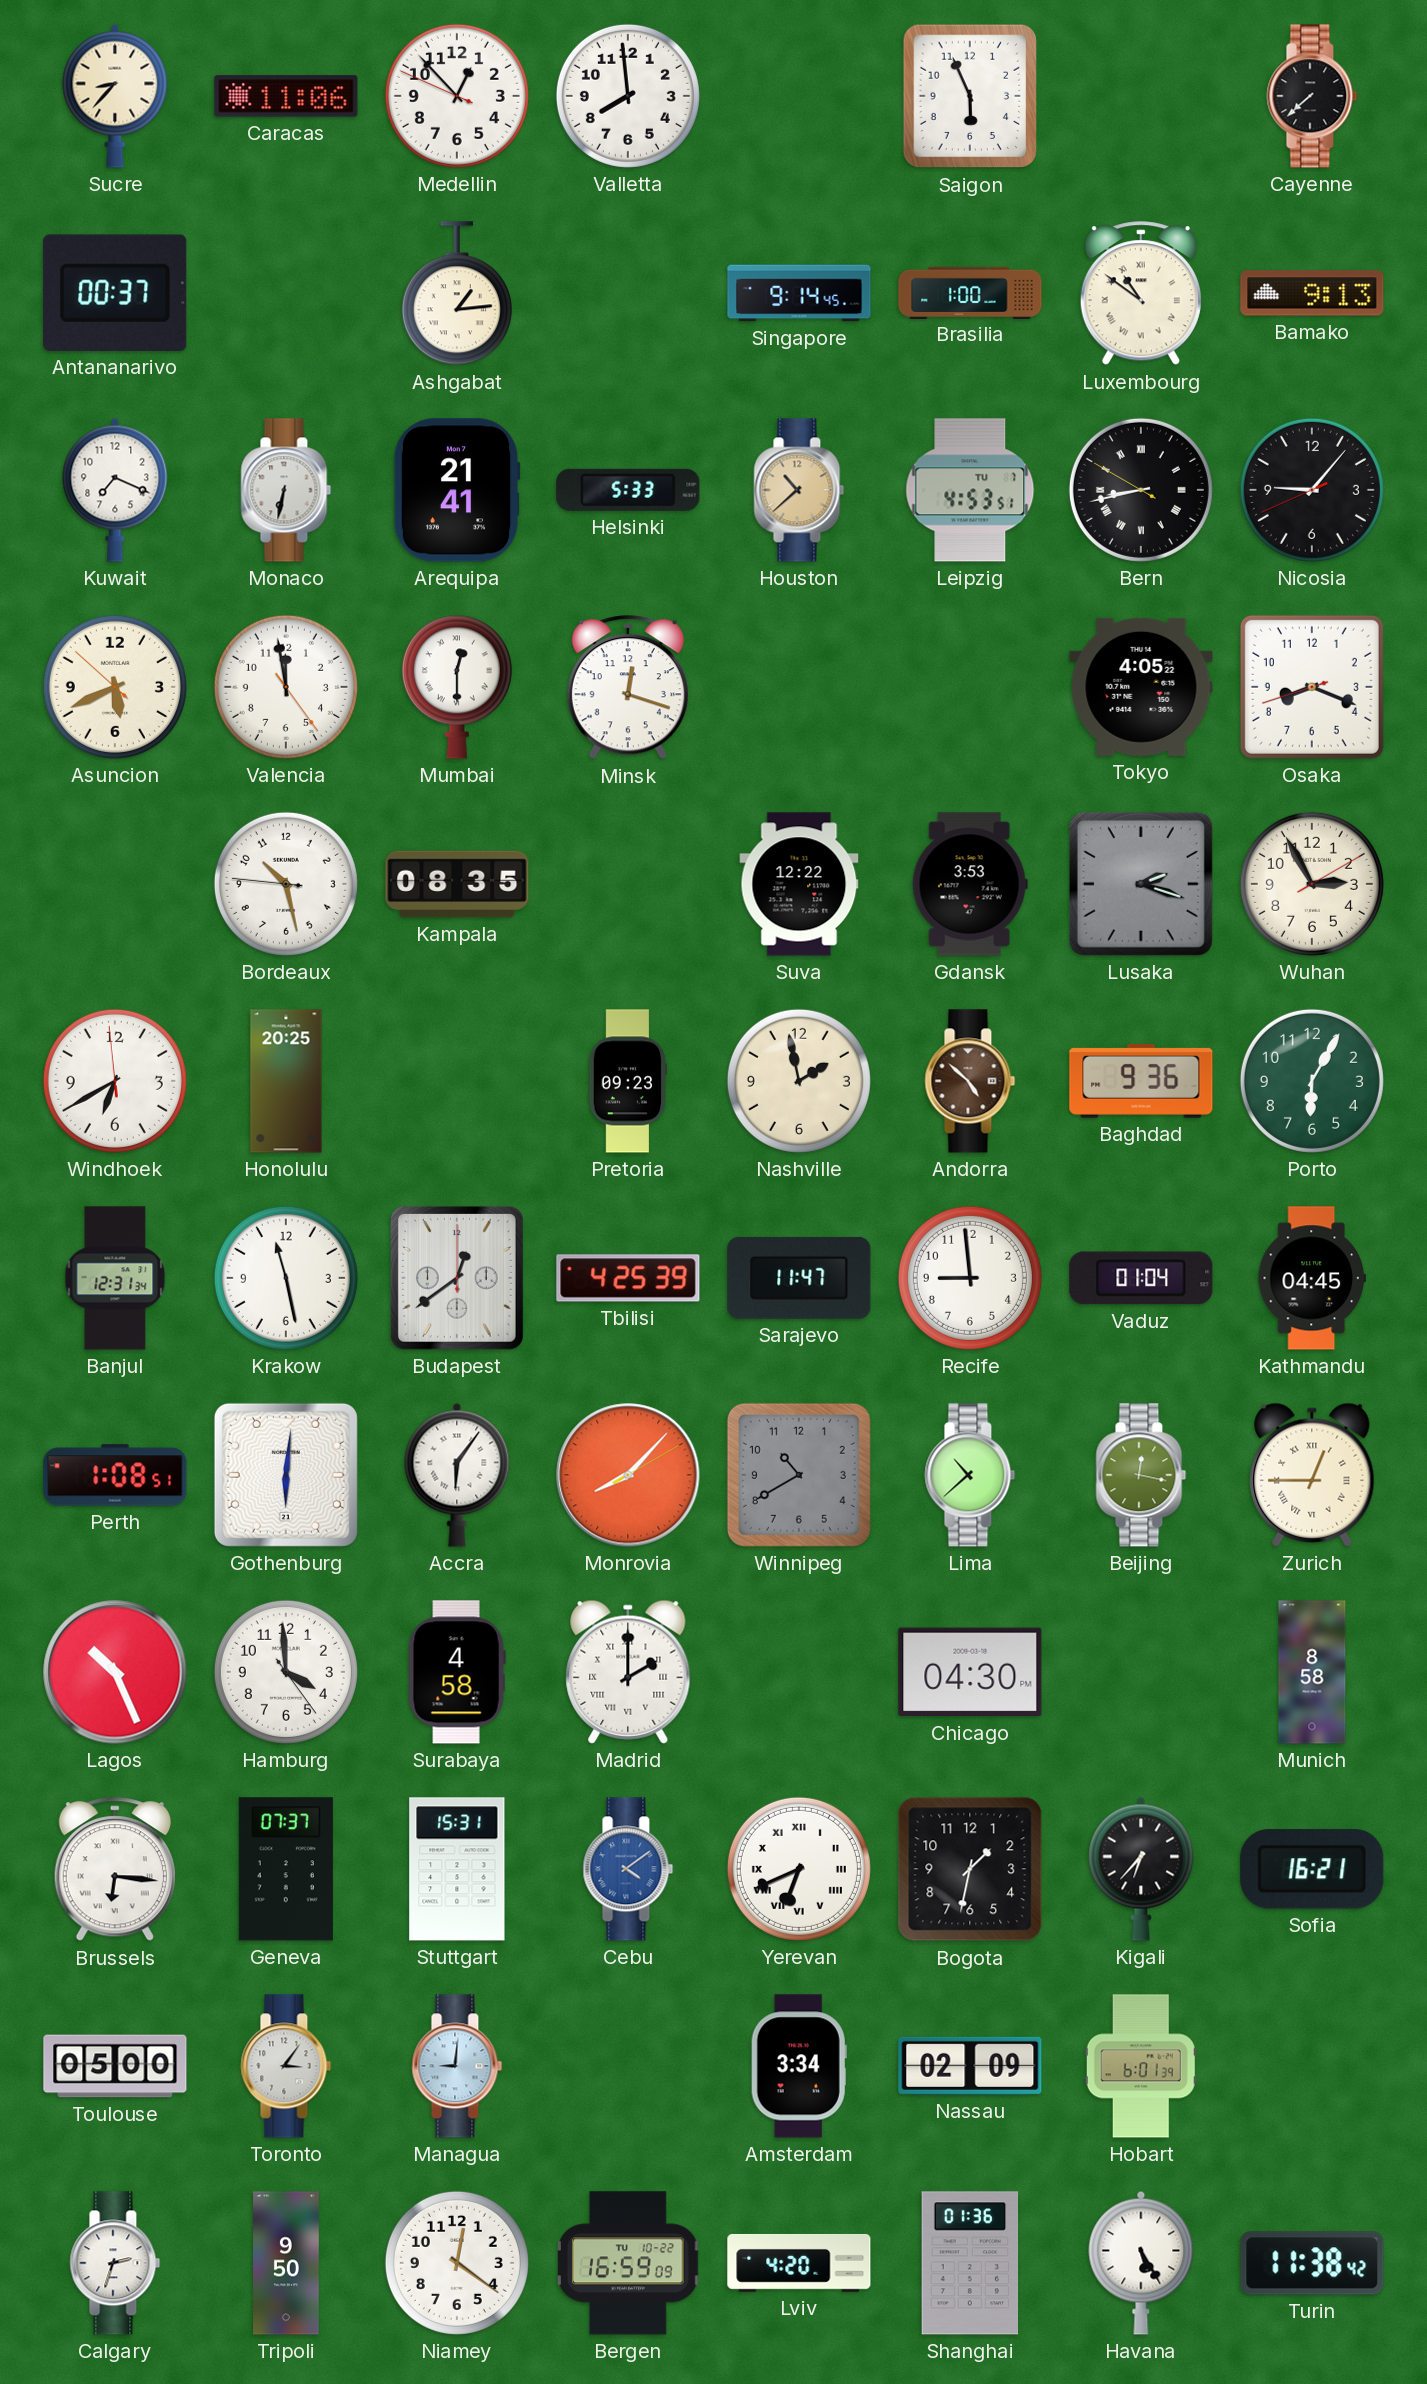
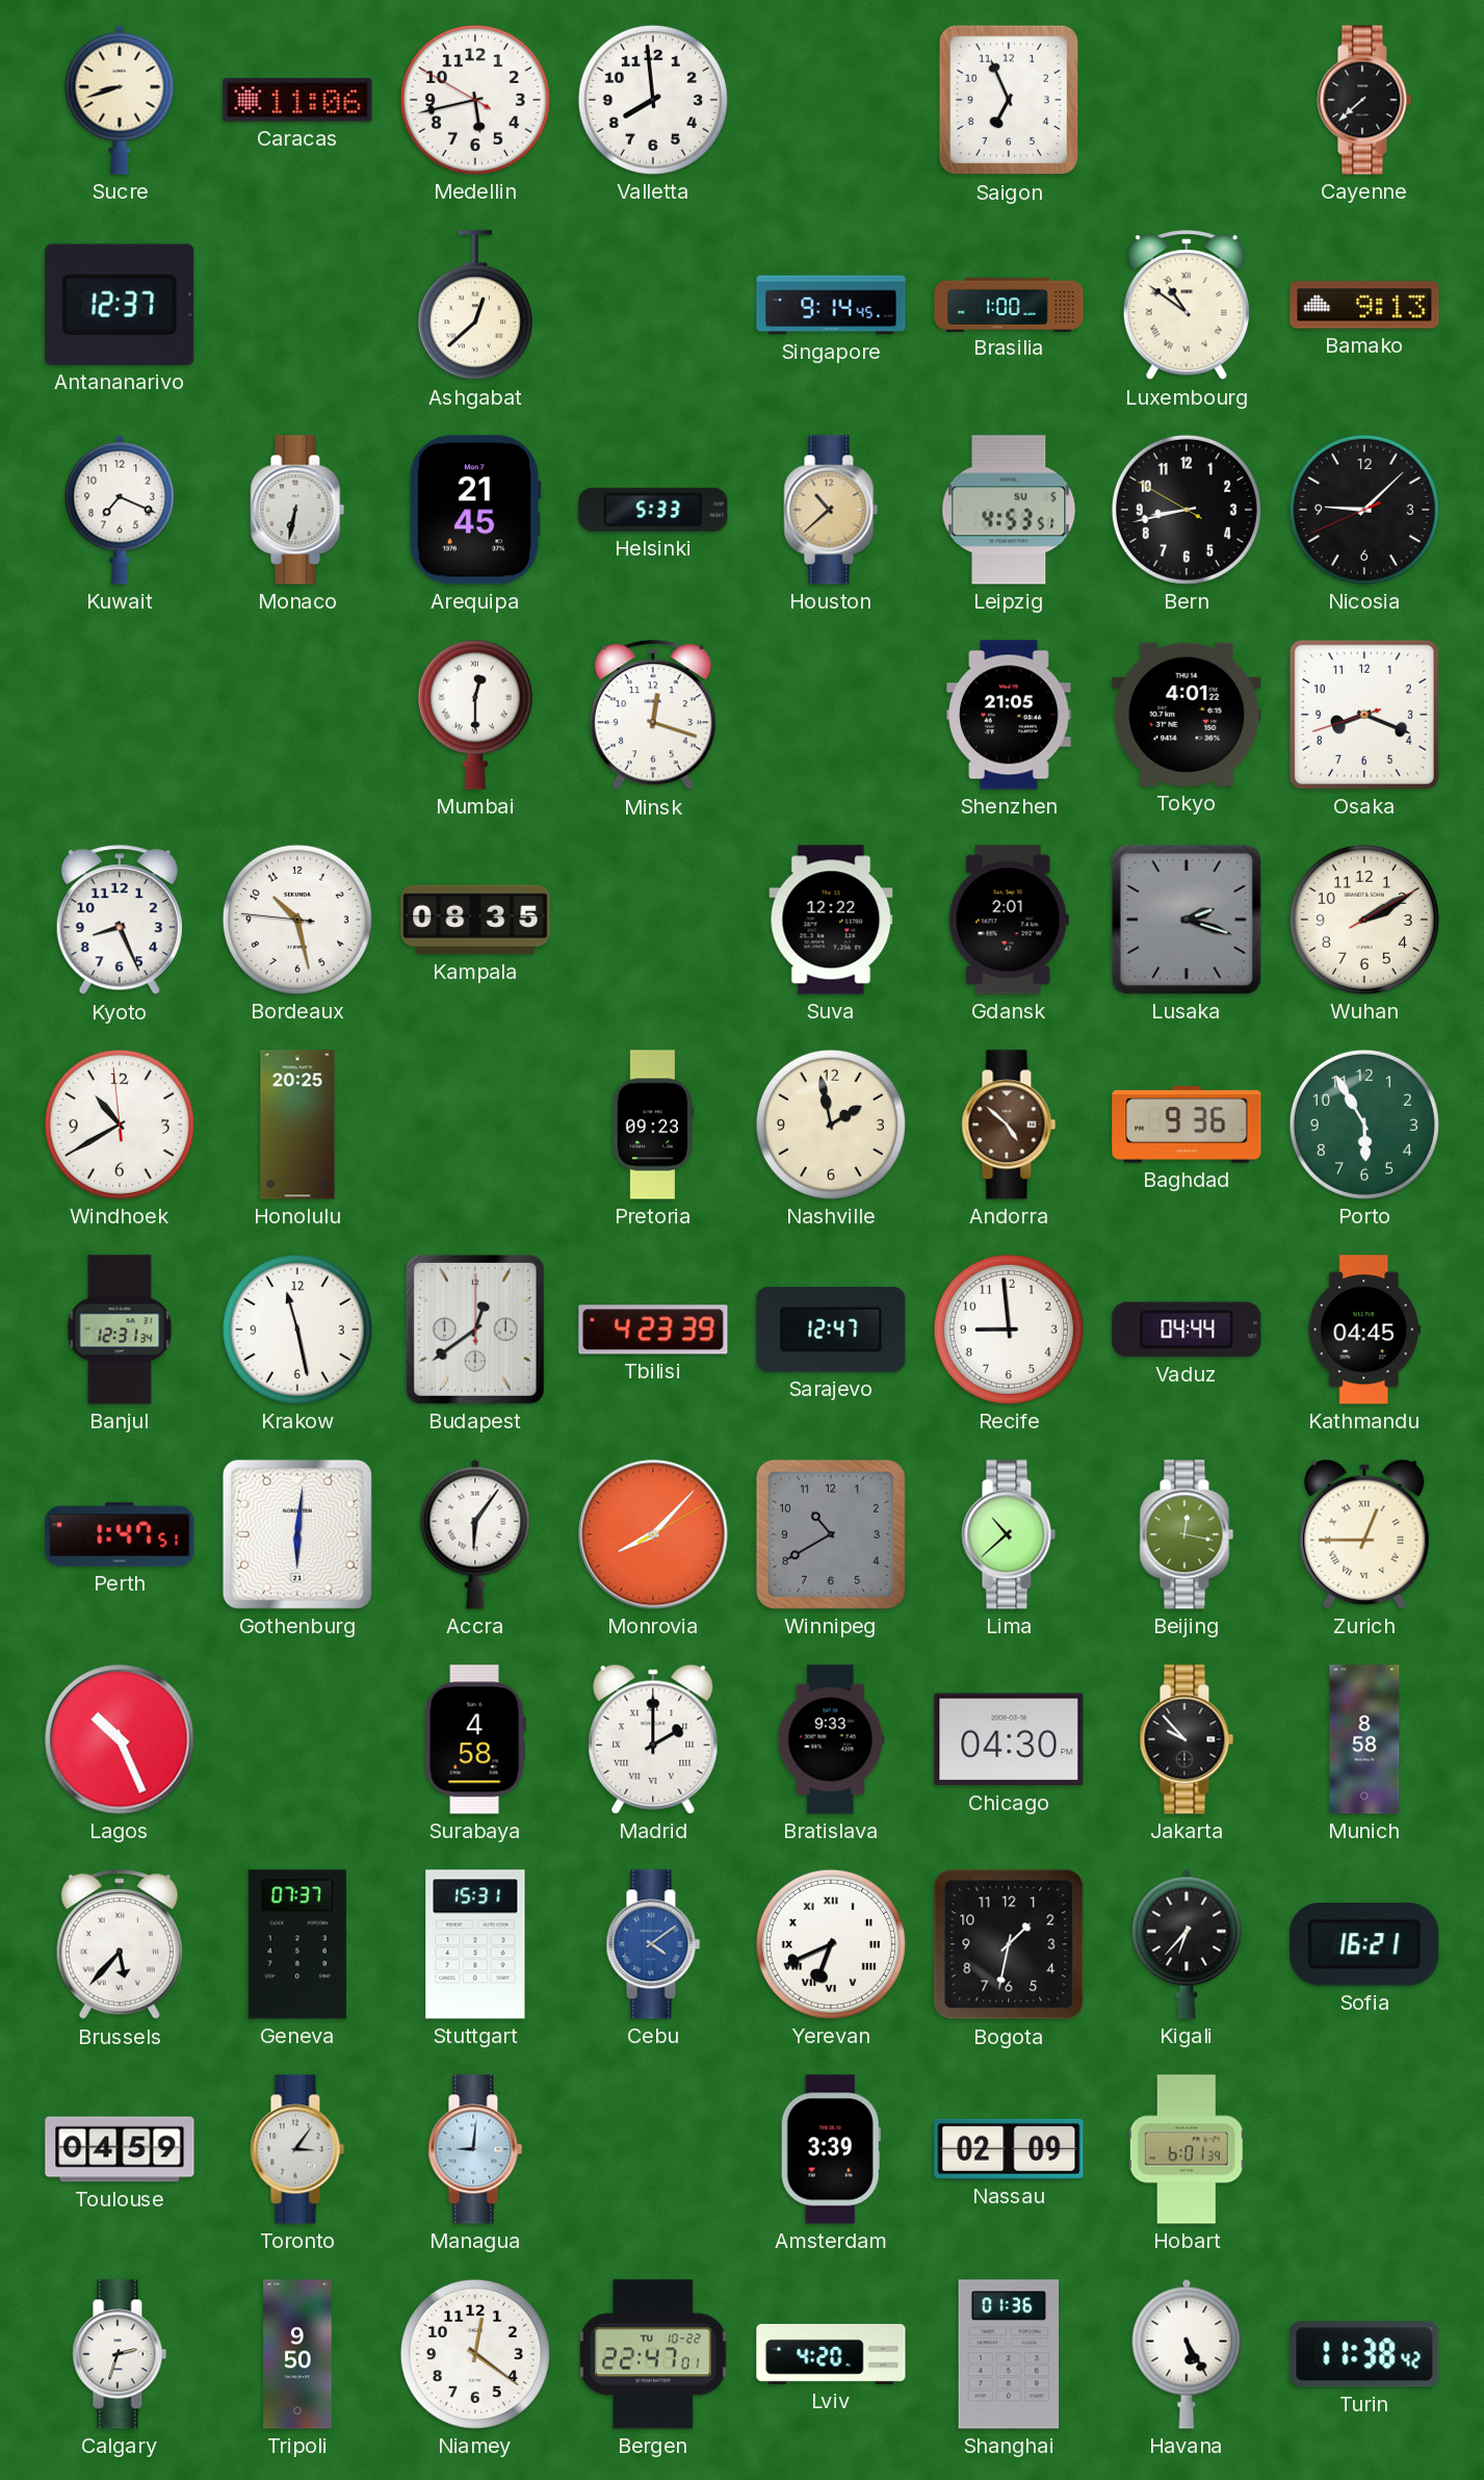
Sucre: 8:37 -> 8:42 (120, 100)
Medellin: 12:52 -> 5:42 (475, 100)
Saigon: 5:56 -> 6:56 (1009, 100)
Antananarivo: 00:37 -> 12:37 (120, 305)
Ashgabat: 1:14 -> 12:38 (475, 306)
Arequipa: 21:41 -> 21:45 (475, 510)
Leipzig date: TU 7 -> SU 5 (1009, 510)
Bern numerals: Roman -> Arabic (1187, 510)
Nicosia: 9:06 -> 9:07 (1364, 510)
Asuncion: 5:40 -> none (115, 687)
Valencia: 11:58 -> none (286, 687)
Shenzhen: none -> 21:05 (1009, 715)
Tokyo: 4:05 -> 4:01 (1187, 715)
Kyoto: none -> 8:26 (120, 921)
Gdansk: 3:53 -> 2:01 (1009, 920)
Wuhan: 2:55 -> 2:10 (1364, 920)
Windhoek: 6:39 -> 10:39 (120, 1125)
Porto: 6:05 -> 5:55 (1364, 1125)
Tbilisi: 4:25 -> 4:23 (653, 1329)
Sarajevo: 11:47 -> 12:47 (831, 1329)
Vaduz: 01:04 -> 04:44 (1187, 1329)
Perth: 1:08 -> 1:47 (120, 1534)
Hamburg: 3:59 -> none (286, 1672)
Bratislava: none -> 9:33 (831, 1739)
Jakarta: none -> 9:53 (1187, 1739)
Brussels: 6:16 -> 5:37 (120, 1945)
Toulouse: 05:00 -> 04:59 (120, 2149)
Amsterdam: 3:34 -> 3:39 (831, 2149)
Bergen: 16:59 -> 22:47 (653, 2354)
